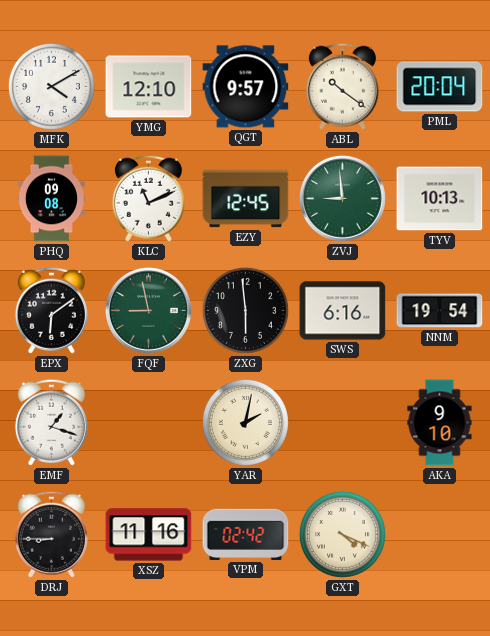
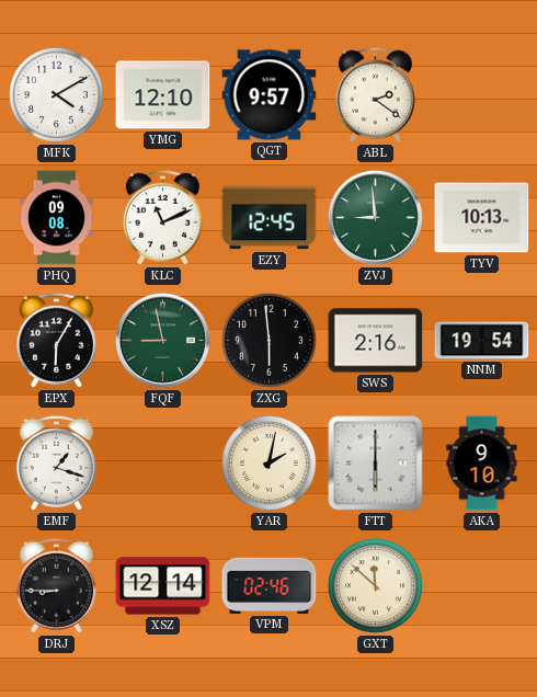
ABL: 10:21 -> 2:21 (375, 94)
PML: 20:04 -> none (440, 87)
EPX: 6:09 -> 6:05 (56, 340)
SWS: 6:16 -> 2:16 (376, 341)
FTT: none -> 6:00 (376, 464)
XSZ: 11:16 -> 12:14 (163, 586)
VPM: 02:42 -> 02:46 (270, 585)
GXT: 4:19 -> 11:52 (375, 585)
